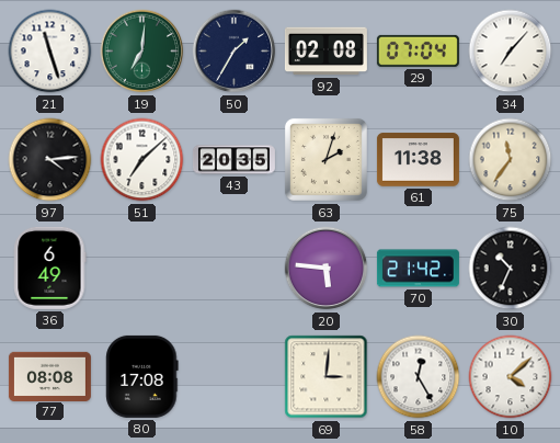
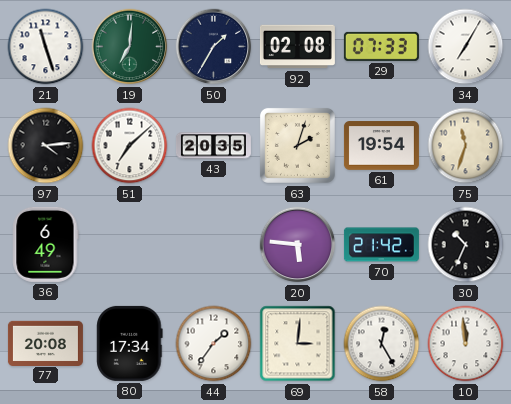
29: 07:04 -> 07:33 (381, 46)
34: 7:07 -> 7:05 (466, 47)
61: 11:38 -> 19:54 (381, 146)
75: 11:36 -> 11:33 (466, 146)
77: 08:08 -> 20:08 (45, 343)
80: 17:08 -> 17:34 (130, 343)
44: none -> 1:36 (214, 344)
10: 4:08 -> 11:59 (466, 344)
